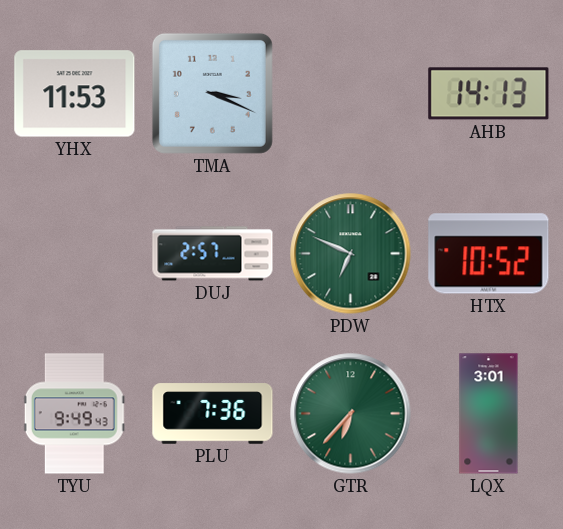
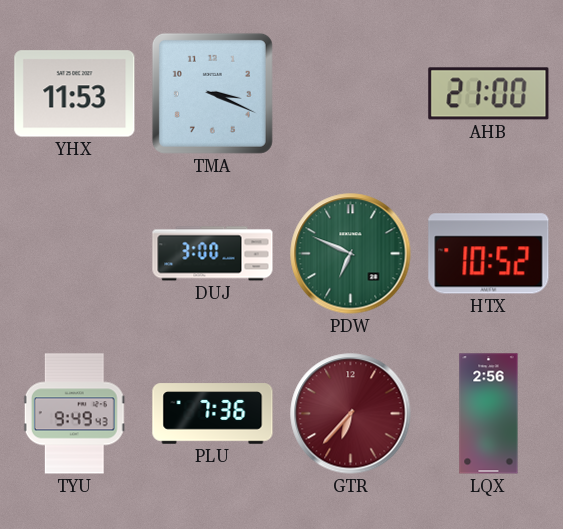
AHB: 14:13 -> 21:00 (489, 94)
DUJ: 2:57 -> 3:00 (213, 254)
GTR dial: green -> burgundy (351, 414)
LQX: 3:01 -> 2:56 (489, 414)
